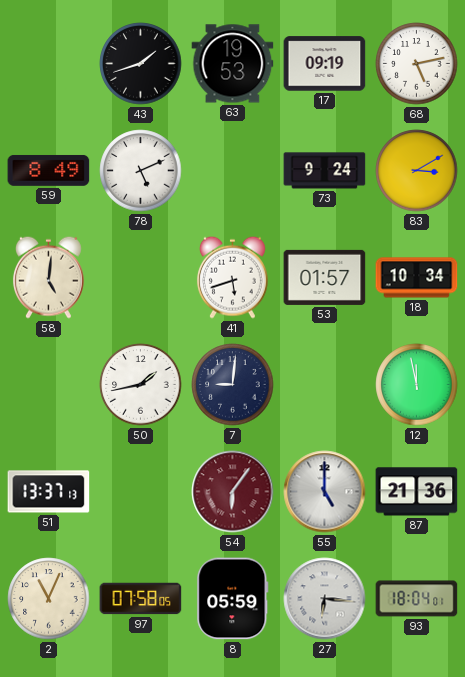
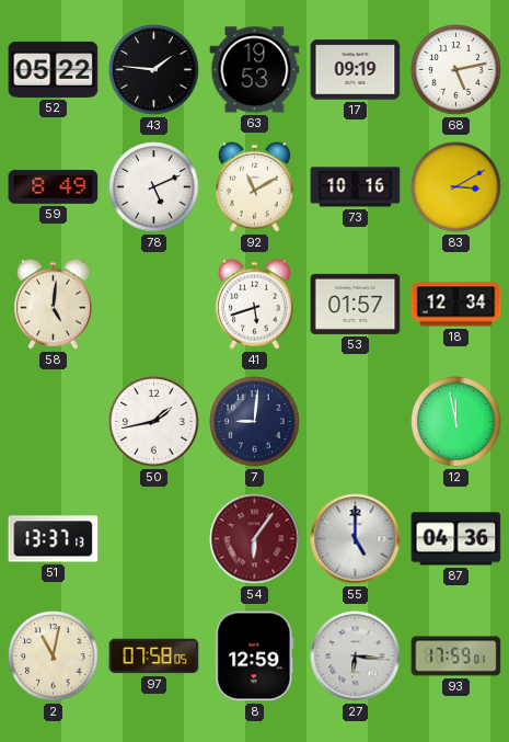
52: none -> 05:22 (54, 69)
43: 1:42 -> 1:46 (154, 70)
92: none -> 11:10 (254, 186)
73: 9:24 -> 10:16 (356, 187)
18: 10:34 -> 12:34 (456, 305)
87: 21:36 -> 04:36 (456, 539)
2: 11:04 -> 11:02 (54, 657)
8: 05:59 -> 12:59 (255, 657)
93: 18:04 -> 17:59 (456, 657)
